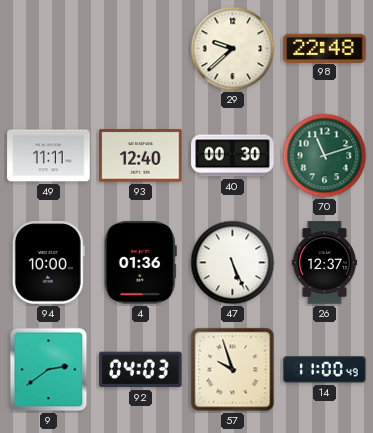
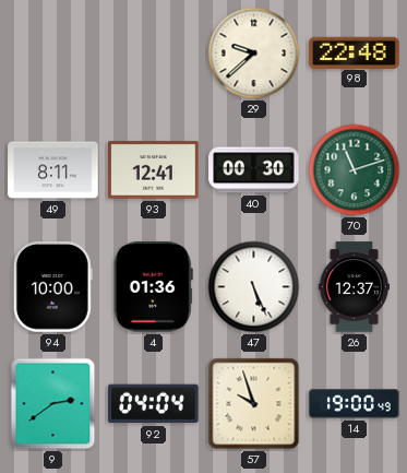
49: 11:11 -> 8:11 (53, 170)
93: 12:40 -> 12:41 (154, 170)
92: 04:03 -> 04:04 (154, 404)
14: 11:00 -> 19:00 (355, 404)
